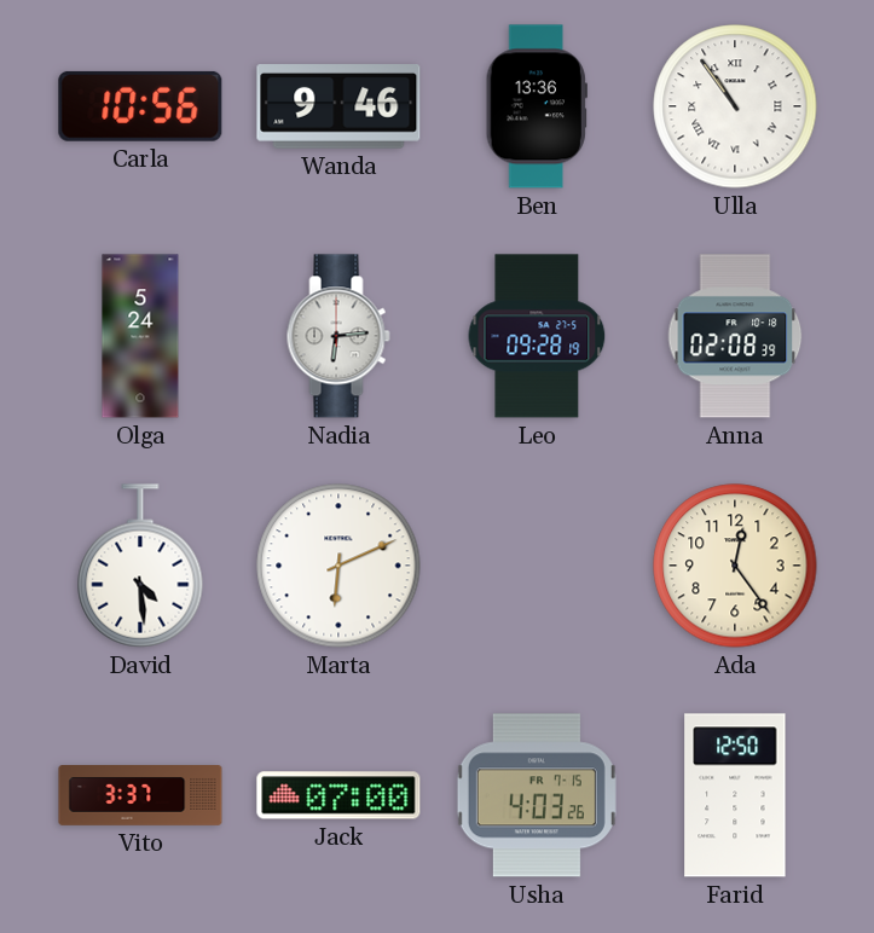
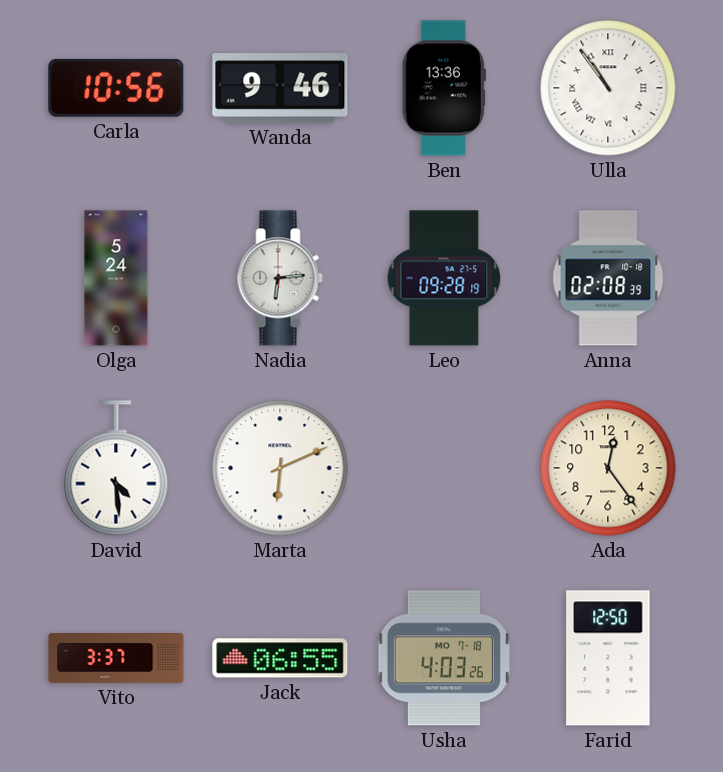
Jack: 07:00 -> 06:55 (280, 658)
Usha date: FR 7-15 -> MO 7-18 (444, 658)
